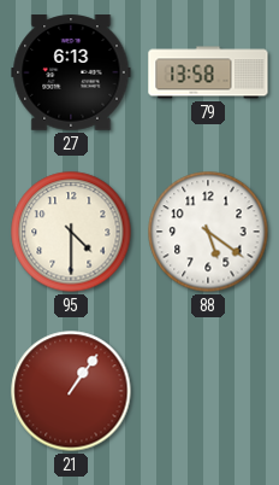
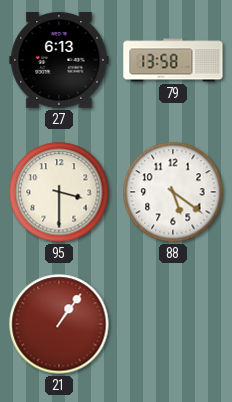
95: 4:30 -> 3:30 (59, 192)
